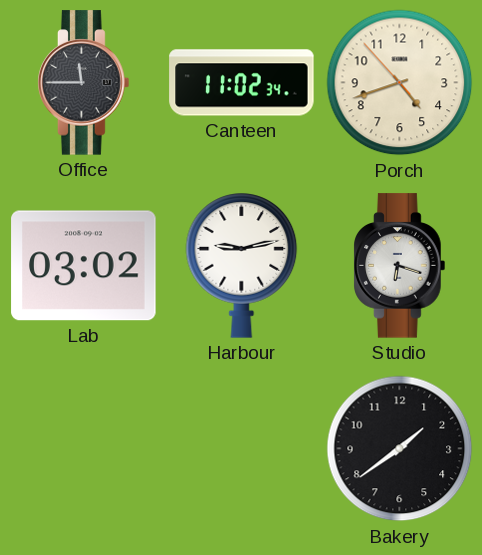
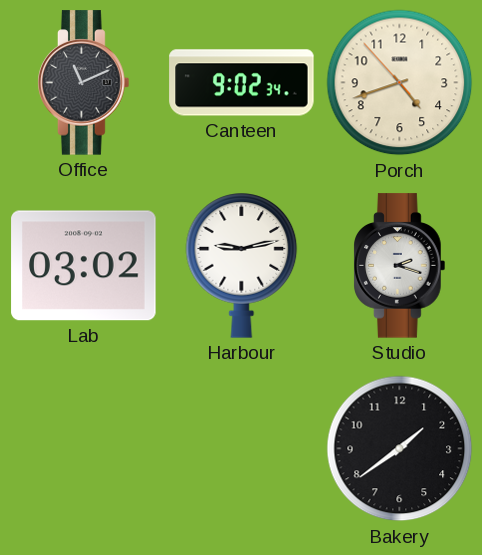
Office: 11:45 -> 11:11 (84, 83)
Canteen: 11:02 -> 9:02 (242, 83)
Studio: 6:18 -> 2:18 (400, 266)
